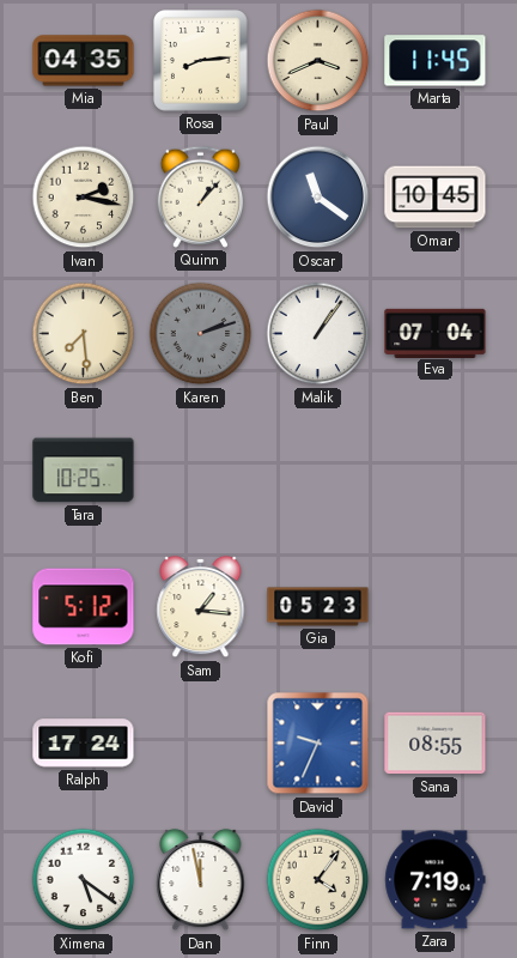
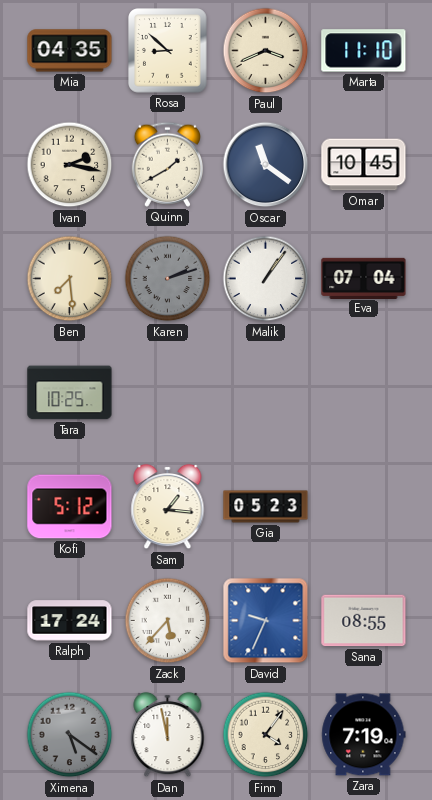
Rosa: 8:14 -> 8:52 (168, 51)
Marta: 11:45 -> 11:10 (364, 51)
Quinn: 1:07 -> 1:40 (167, 164)
Zack: none -> 5:37 (168, 621)
Ximena dial: white -> grey (70, 735)
